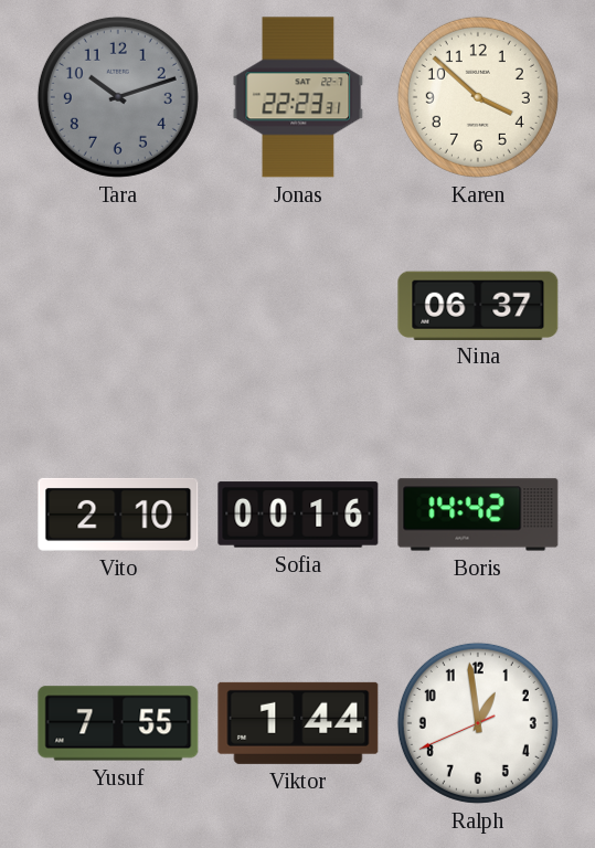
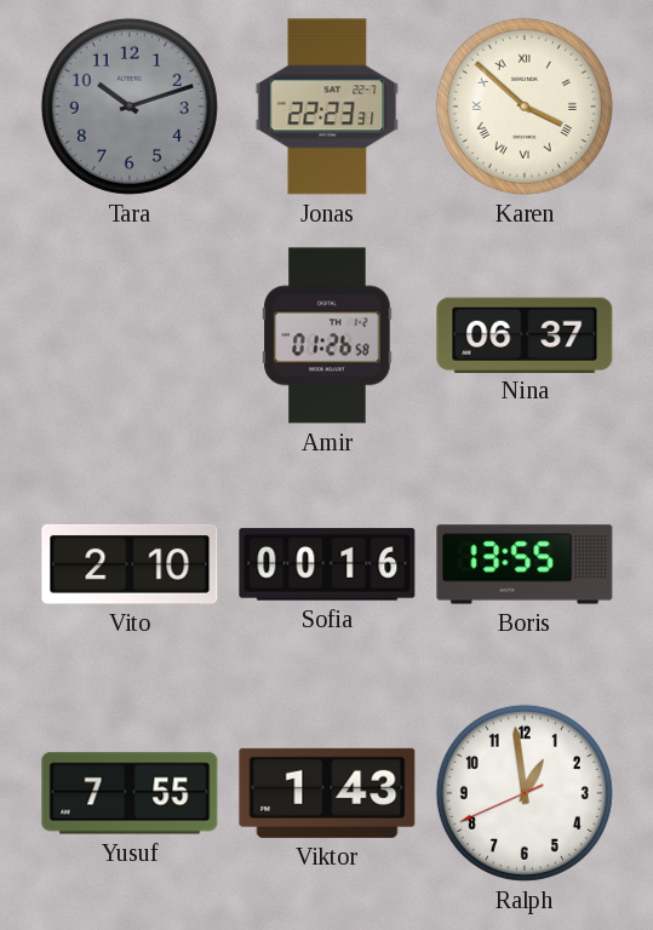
Karen numerals: Arabic -> Roman (525, 107)
Amir: none -> 01:26 (327, 335)
Boris: 14:42 -> 13:55 (525, 564)
Viktor: 1:44 -> 1:43 (327, 793)
